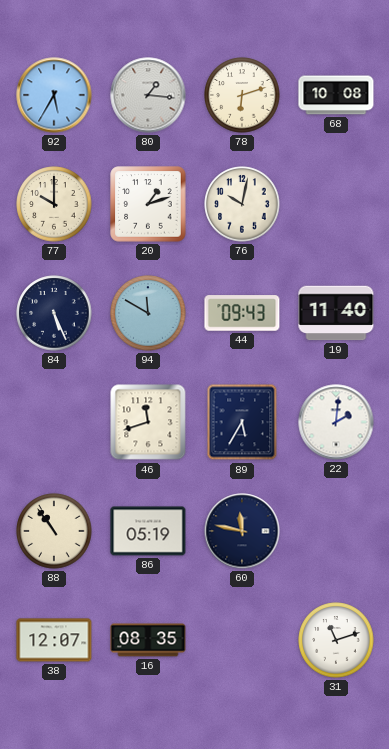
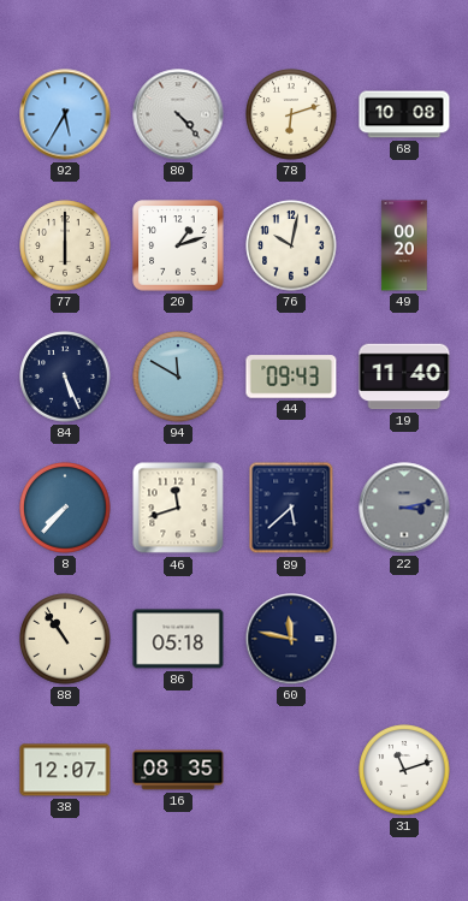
80: 1:16 -> 4:23 (178, 114)
77: 10:00 -> 6:00 (65, 245)
49: none -> 00:20 (404, 245)
8: none -> 7:37 (65, 508)
89: 5:35 -> 5:38 (291, 508)
22: 2:01 -> 3:13 (404, 508)
22 dial: white -> grey (404, 508)
86: 05:19 -> 05:18 (178, 639)
